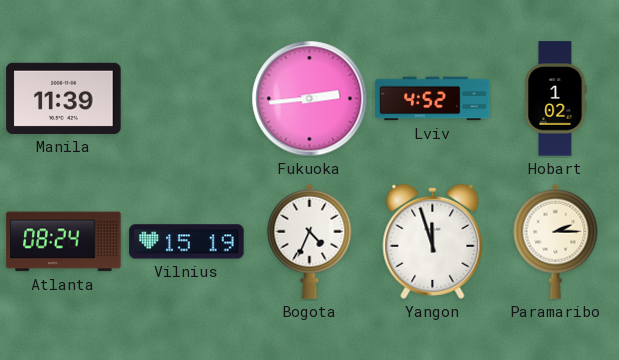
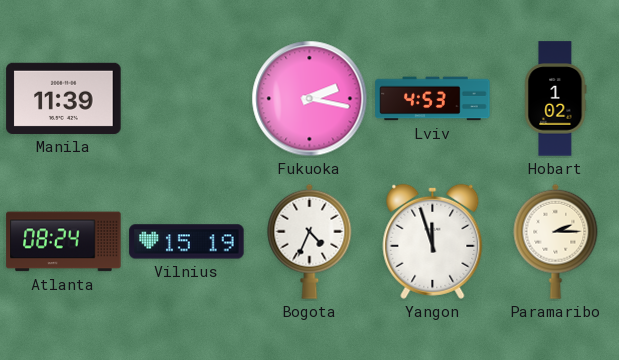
Fukuoka: 2:44 -> 2:17 (310, 99)
Lviv: 4:52 -> 4:53 (433, 99)
